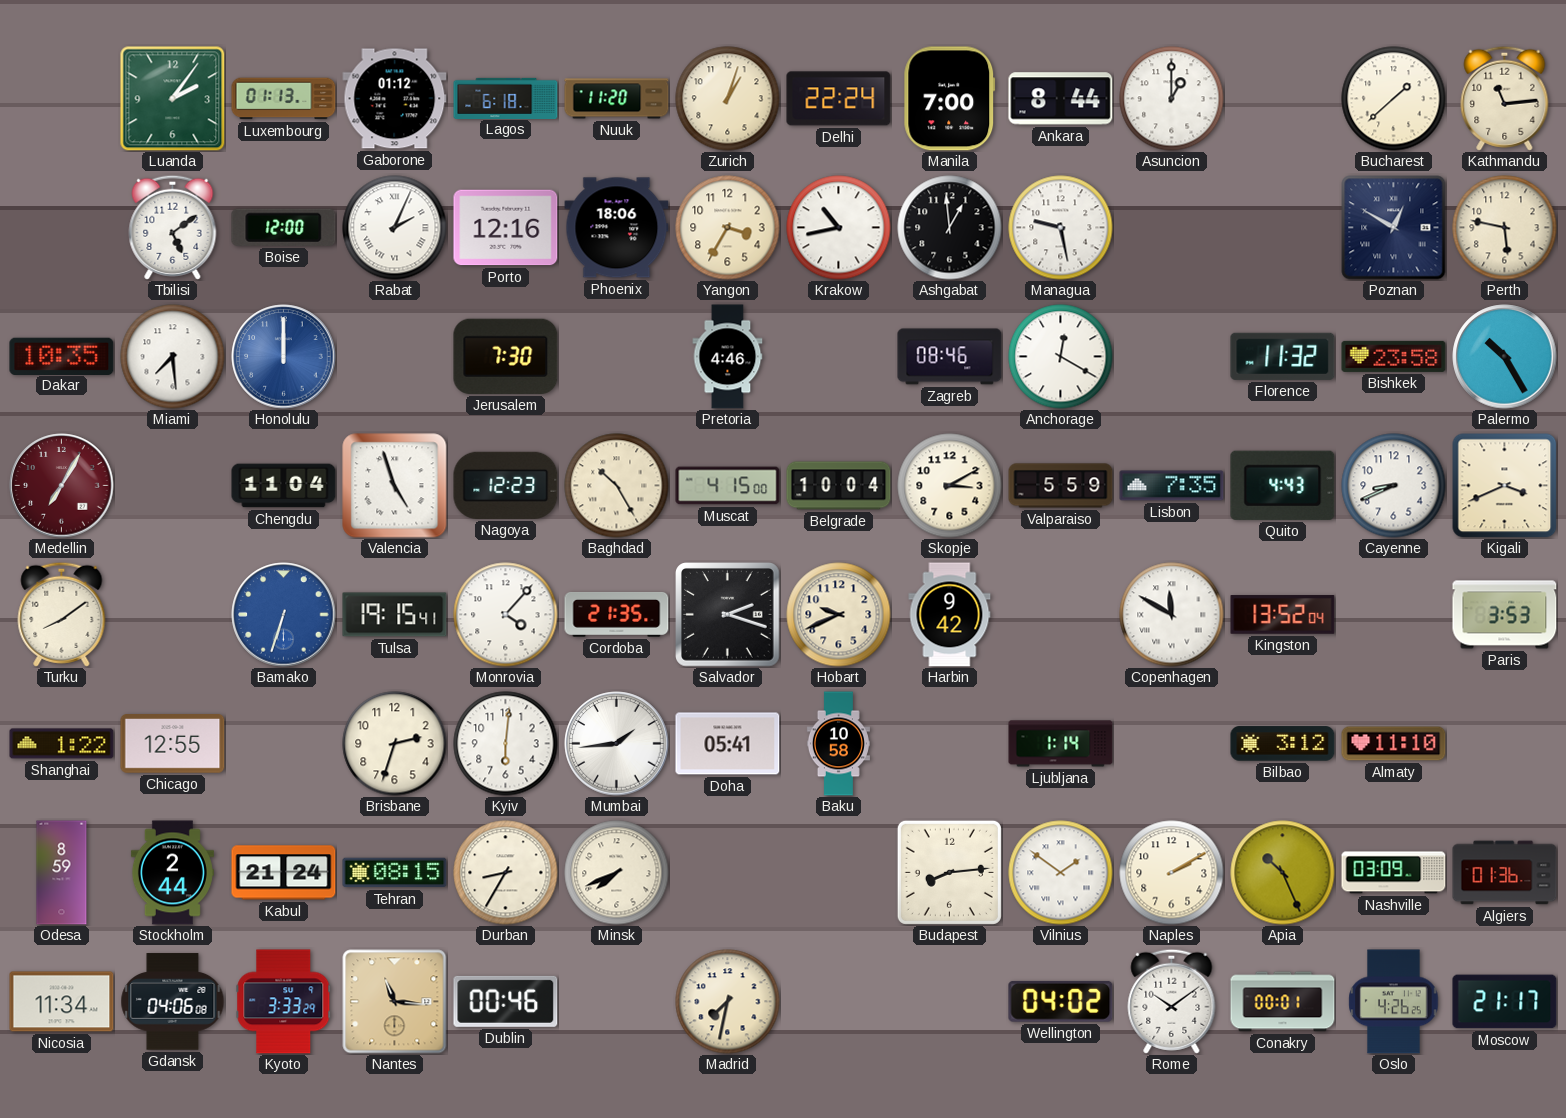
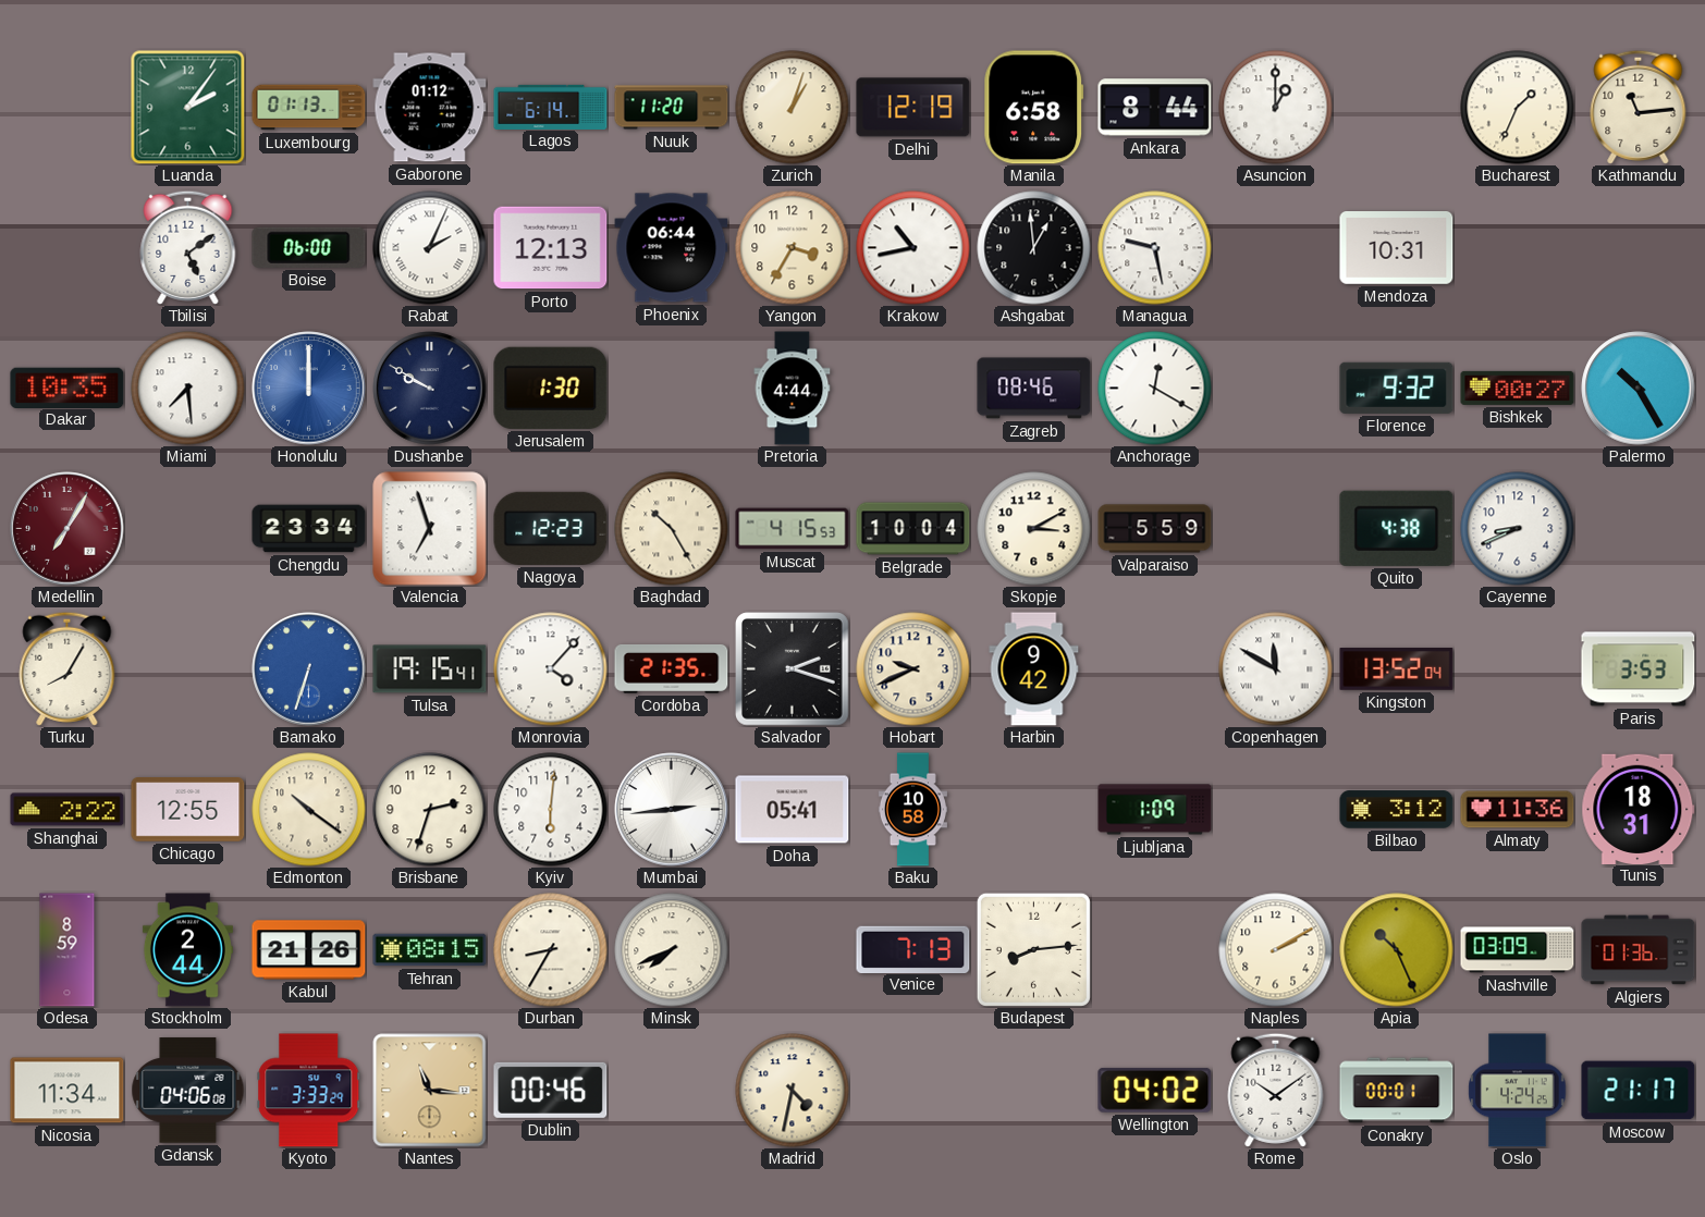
Lagos: 6:18 -> 6:14 (551, 107)
Delhi: 22:24 -> 12:19 (913, 108)
Manila: 7:00 -> 6:58 (1034, 108)
Bucharest: 1:38 -> 1:34 (1518, 108)
Boise: 12:00 -> 06:00 (309, 247)
Porto: 12:16 -> 12:13 (551, 248)
Phoenix: 18:06 -> 06:44 (672, 248)
Mendoza: none -> 10:31 (1397, 248)
Poznan: 12:50 -> none (1394, 228)
Perth: 5:47 -> none (1505, 228)
Dushanbe: none -> 9:50 (430, 389)
Jerusalem: 7:30 -> 1:30 (551, 388)
Pretoria: 4:46 -> 4:44 (793, 389)
Florence: 11:32 -> 9:32 (1397, 388)
Bishkek: 23:58 -> 00:27 (1518, 388)
Chengdu: 11:04 -> 23:34 (309, 529)
Valencia: 4:57 -> 6:57 (430, 529)
Muscat: 4:15:00 -> 4:15:53 (793, 529)
Lisbon: 7:35 -> none (1172, 486)
Quito: 4:43 -> 4:38 (1397, 528)
Kigali: 3:41 -> none (1504, 485)
Turku: 8:09 -> 8:05 (68, 668)
Shanghai: 1:22 -> 2:22 (68, 810)
Edmonton: none -> 10:21 (309, 810)
Mumbai: 1:44 -> 2:44 (672, 810)
Ljubljana: 1:14 -> 1:09 (1155, 810)
Almaty: 11:10 -> 11:36 (1518, 810)
Tunis: none -> 18:31 (1639, 809)
Kabul: 21:24 -> 21:26 (309, 950)
Venice: none -> 7:13 (913, 949)
Vilnius: 1:51 -> none (1061, 873)
Madrid: 7:32 -> 4:32 (793, 1091)
Oslo: 4:26 -> 4:24 (1518, 1091)
